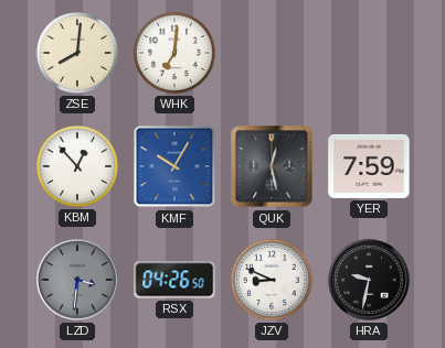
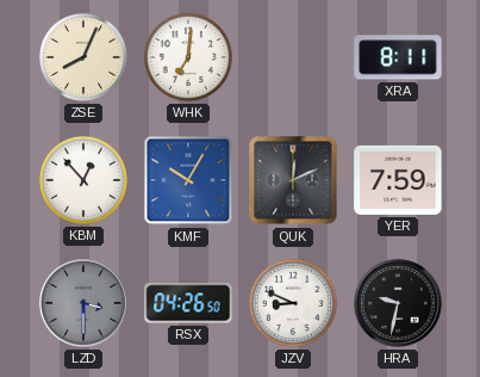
ZSE: 8:01 -> 8:04 (83, 57)
XRA: none -> 8:11 (398, 57)
QUK: 12:28 -> 12:11 (293, 180)
LZD: 3:31 -> 3:30 (83, 303)
